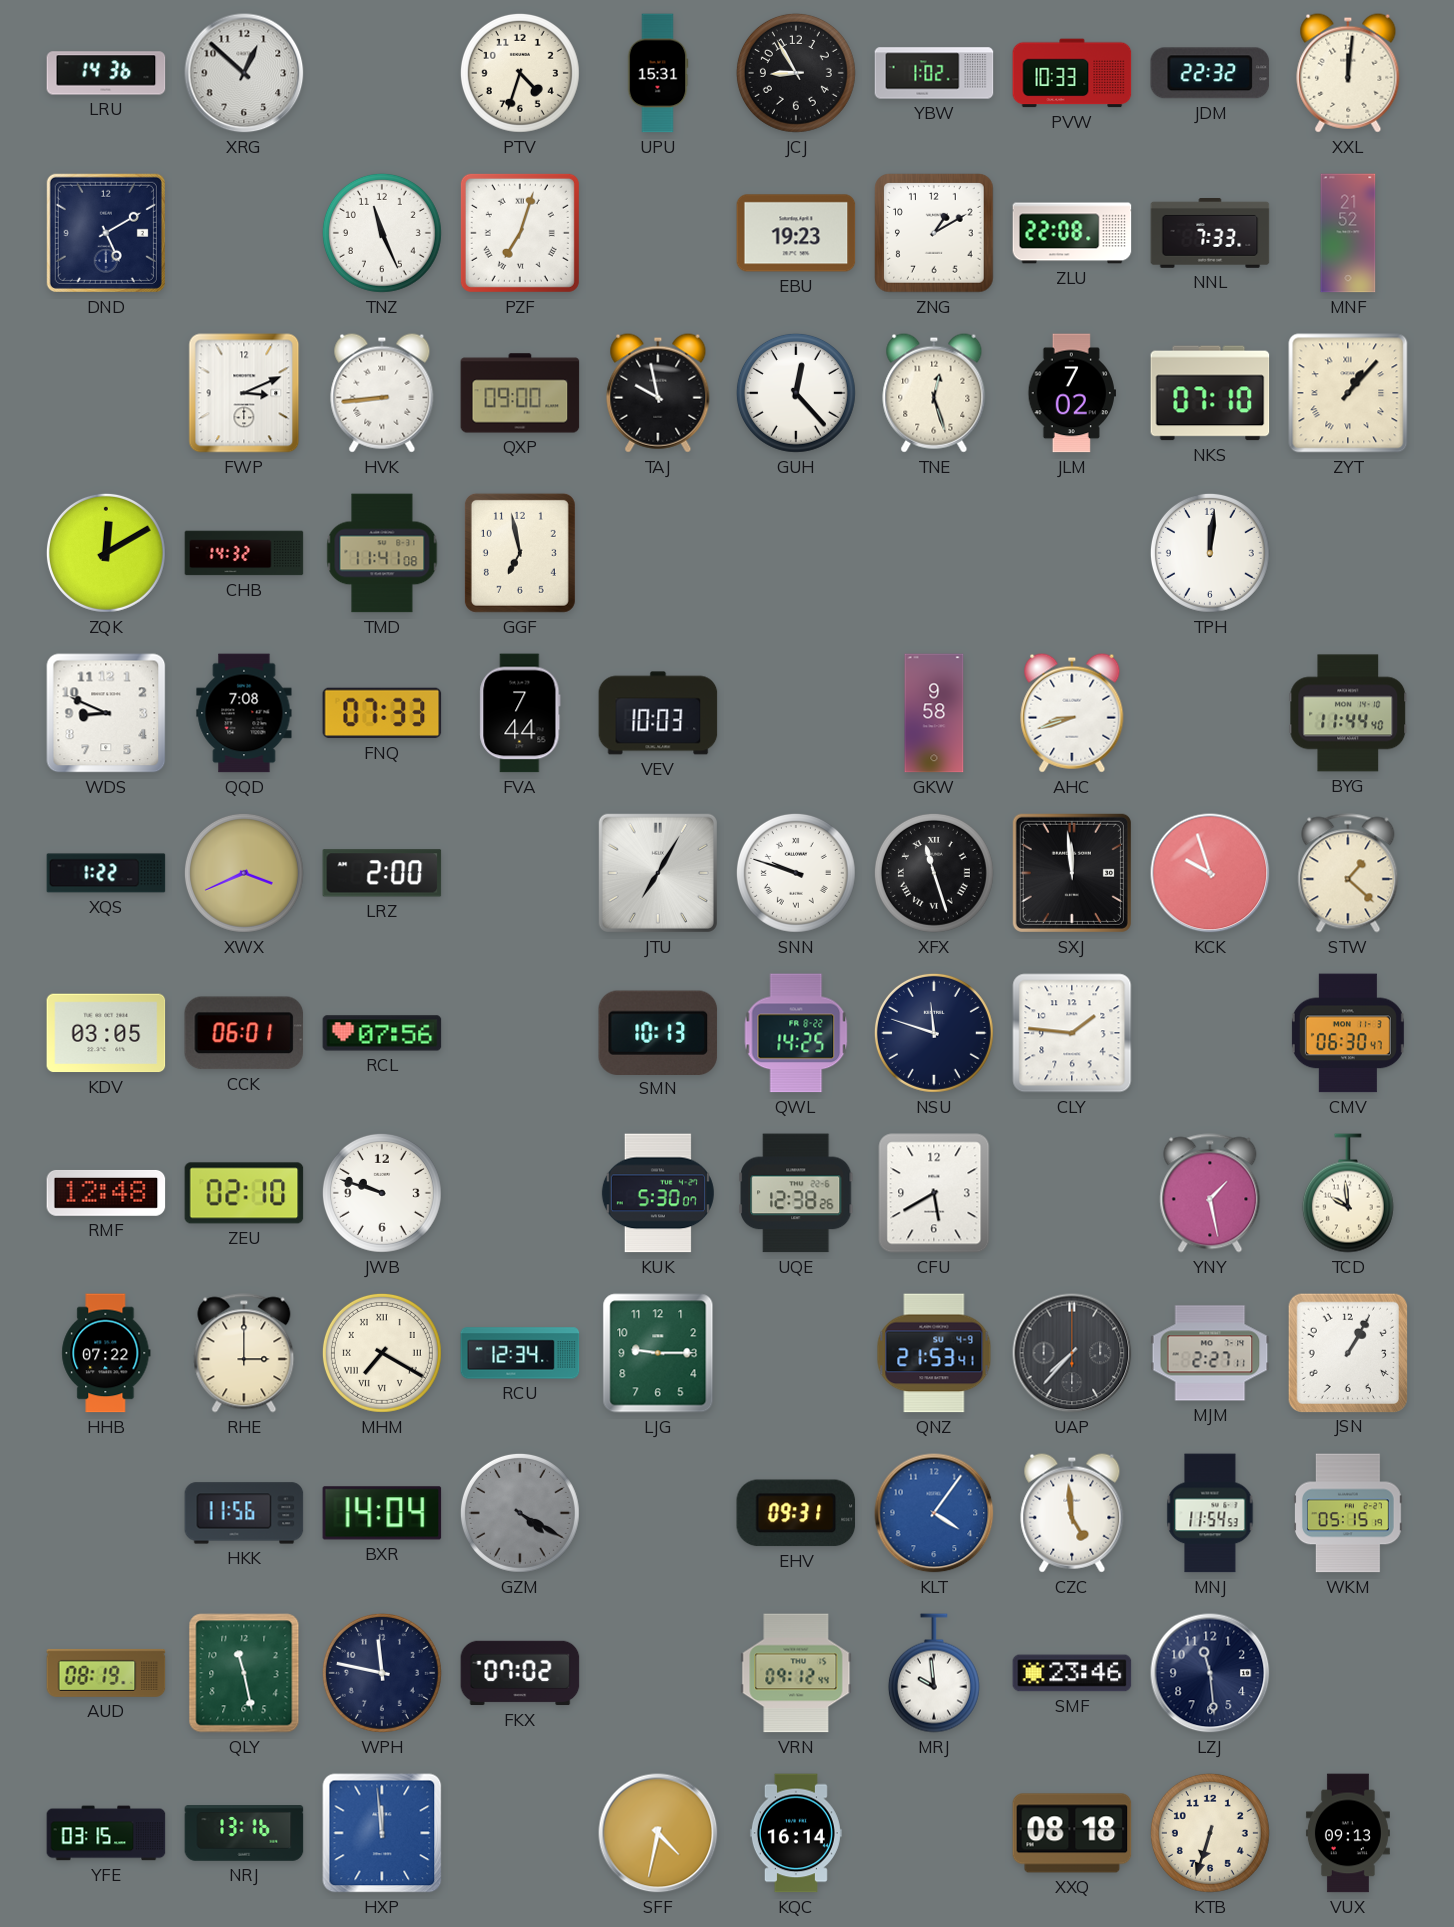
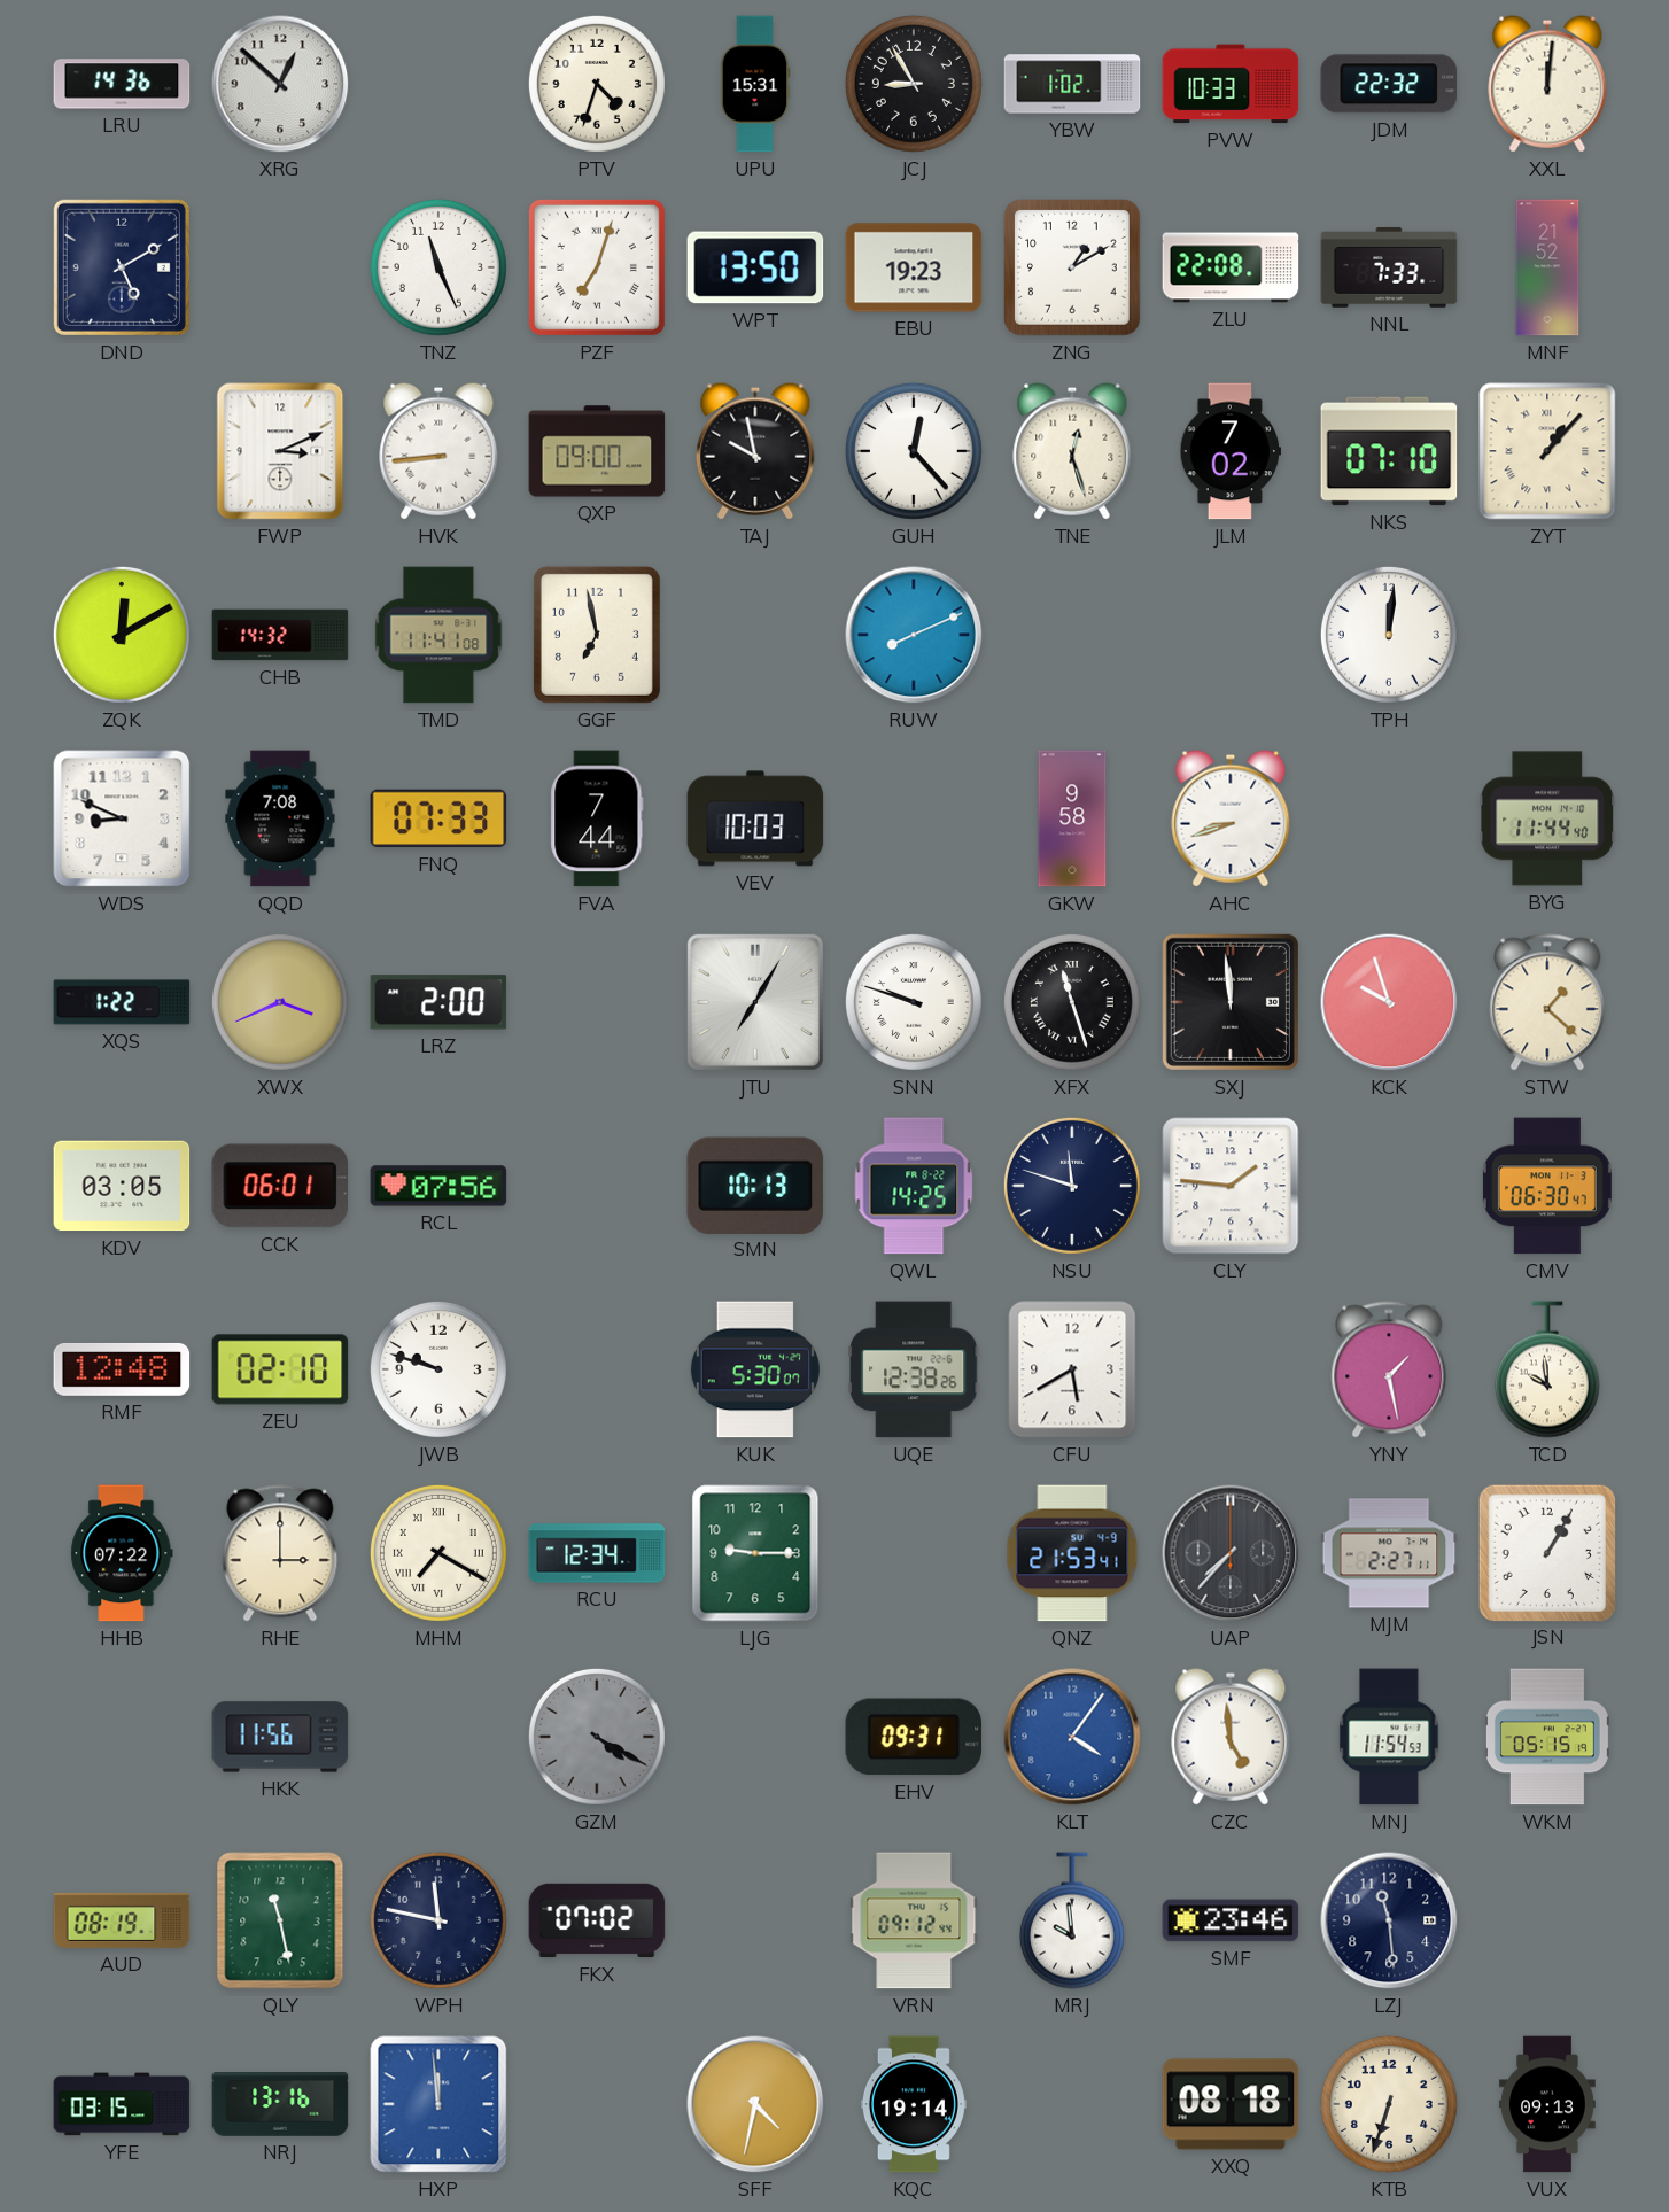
WPT: none -> 13:50 (755, 267)
RUW: none -> 8:11 (914, 635)
BXR: 14:04 -> none (382, 1513)
KQC: 16:14 -> 19:14 (914, 2104)
